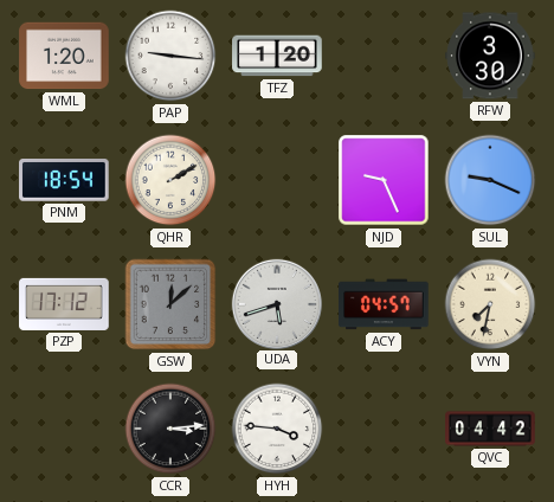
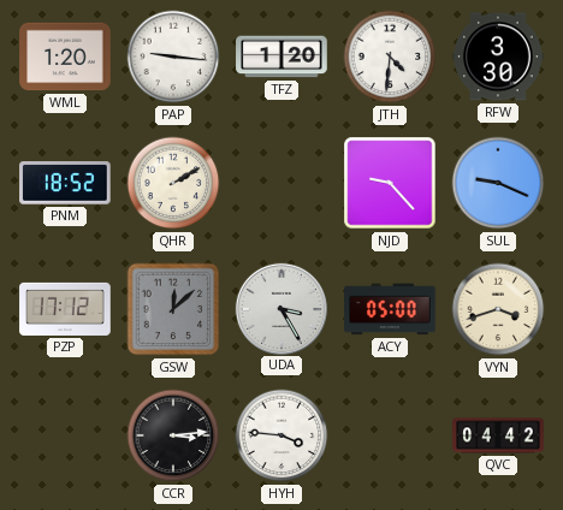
JTH: none -> 4:31 (390, 57)
PNM: 18:54 -> 18:52 (66, 184)
NJD: 9:26 -> 9:23 (390, 183)
UDA: 5:42 -> 3:25 (280, 308)
ACY: 04:57 -> 05:00 (390, 309)
VYN: 7:32 -> 3:42 (498, 309)
